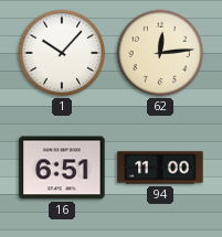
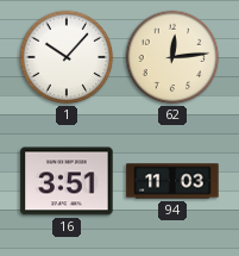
16: 6:51 -> 3:51 (67, 181)
94: 11:00 -> 11:03 (172, 181)
